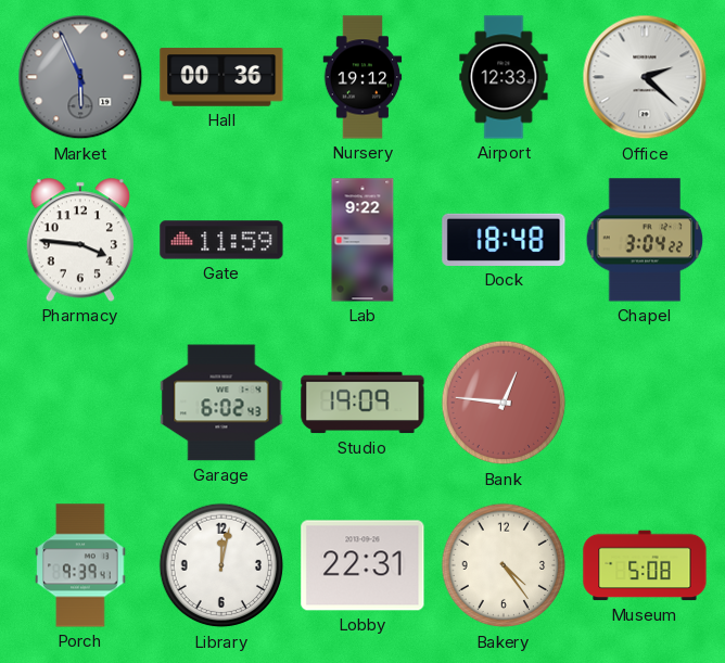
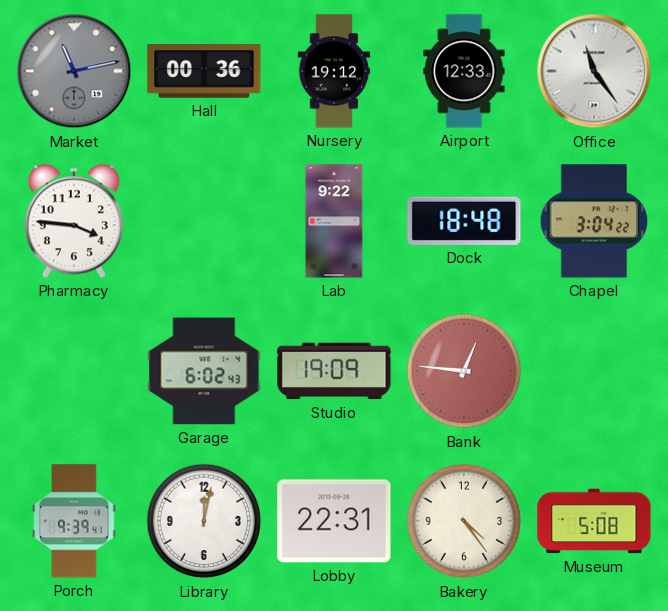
Market: 5:56 -> 11:13 (74, 71)
Office: 2:22 -> 11:24 (594, 71)
Gate: 11:59 -> none (221, 240)
